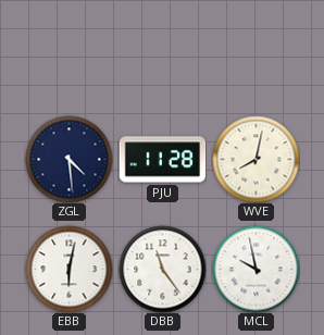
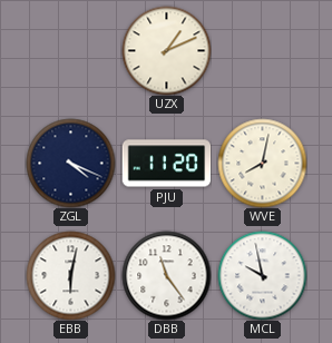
UZX: none -> 1:11 (166, 50)
ZGL: 4:29 -> 4:19 (70, 163)
PJU: 11:28 -> 11:20 (166, 164)
